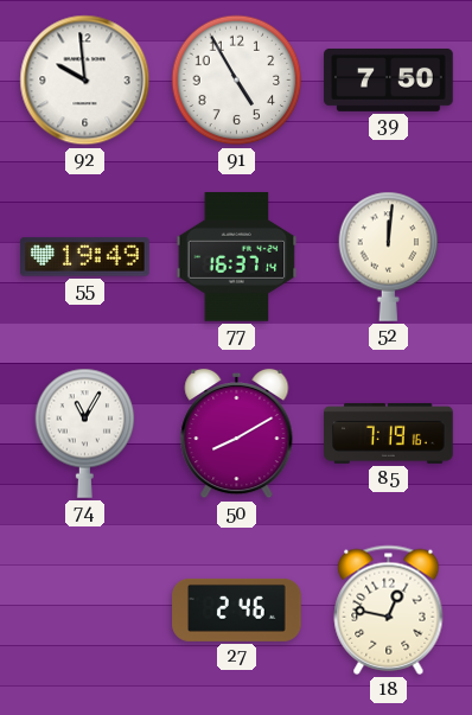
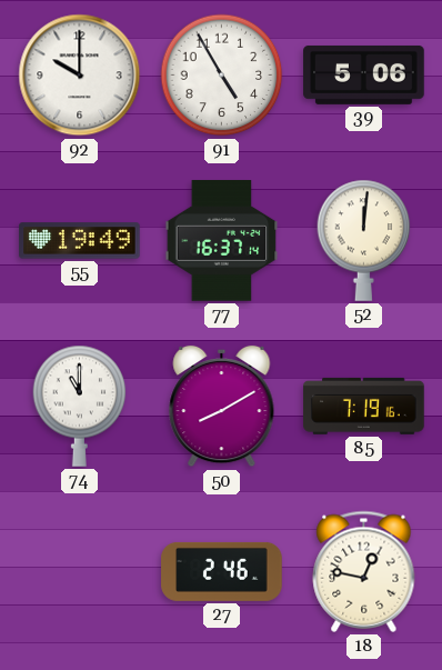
92: 9:59 -> 10:00 (80, 76)
39: 7:50 -> 5:06 (364, 74)
74: 11:05 -> 11:00 (80, 406)
